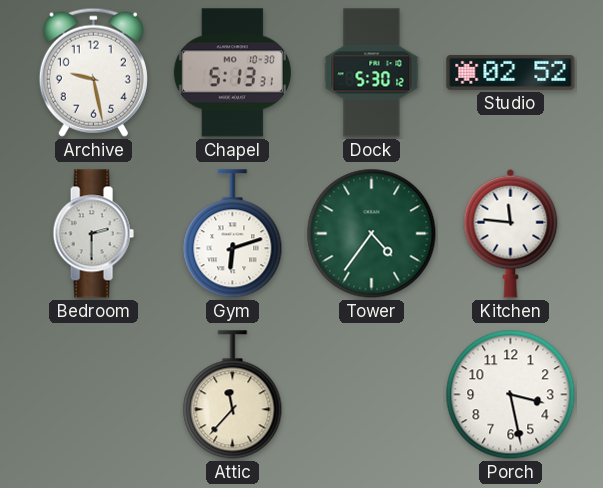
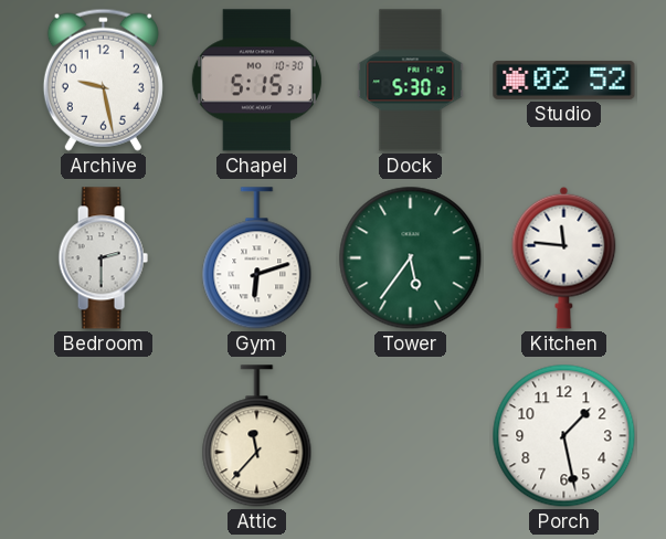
Chapel: 5:13 -> 5:15 (256, 81)
Tower: 4:36 -> 5:36 (411, 258)
Porch: 3:28 -> 1:28 (564, 436)
